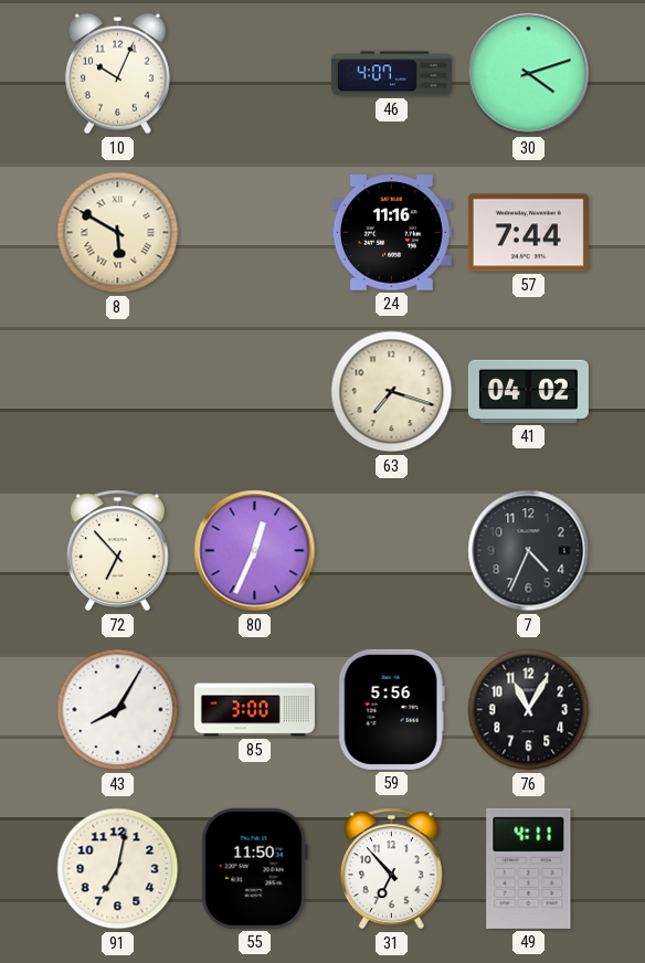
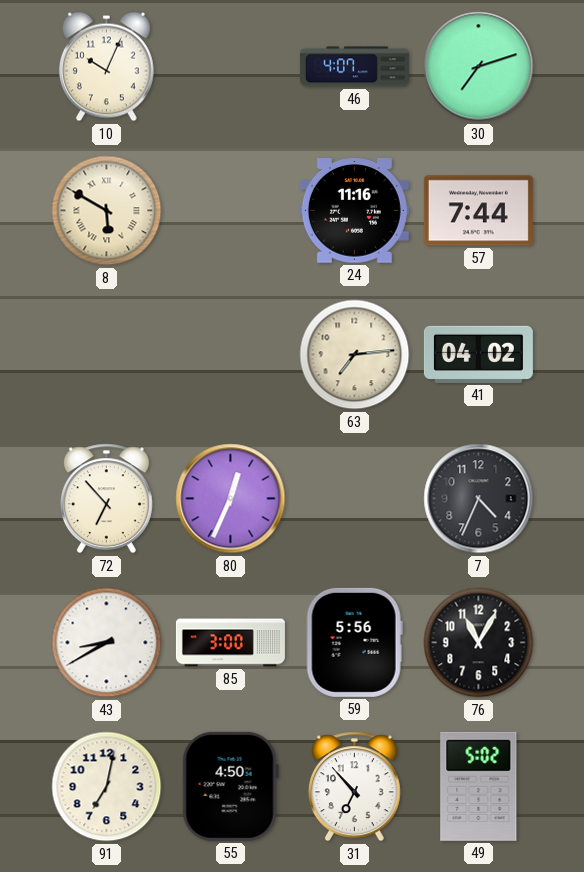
30: 4:12 -> 7:12 (479, 67)
63: 7:18 -> 7:14 (355, 355)
43: 8:05 -> 8:40 (107, 643)
55: 11:50 -> 4:50 (230, 786)
49: 4:11 -> 5:02 (479, 786)
